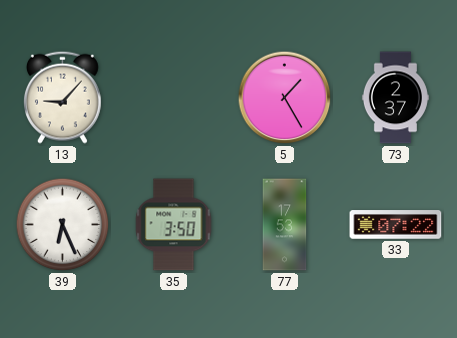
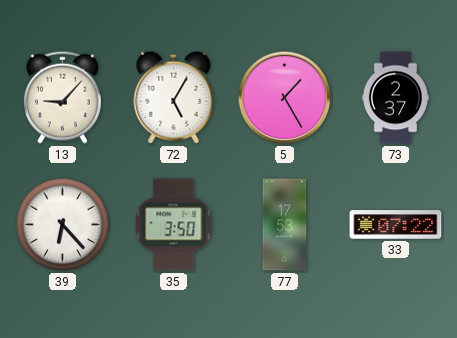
72: none -> 5:05 (174, 97)
39: 6:26 -> 6:23 (63, 225)
